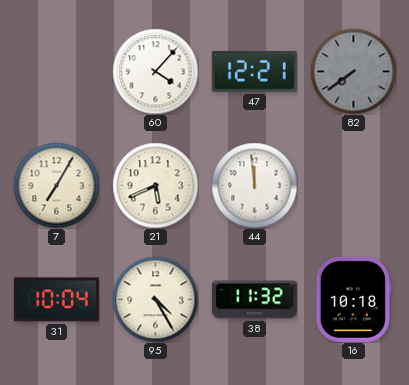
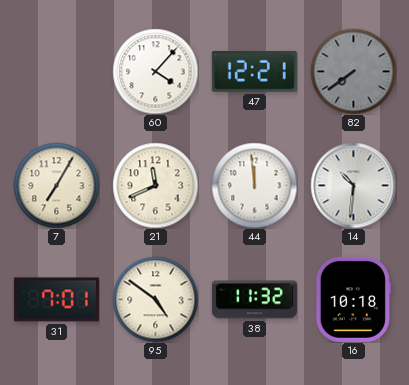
21: 5:41 -> 11:41 (155, 185)
14: none -> 10:31 (353, 185)
31: 10:04 -> 7:01 (56, 300)
95: 4:25 -> 4:51 (155, 299)
